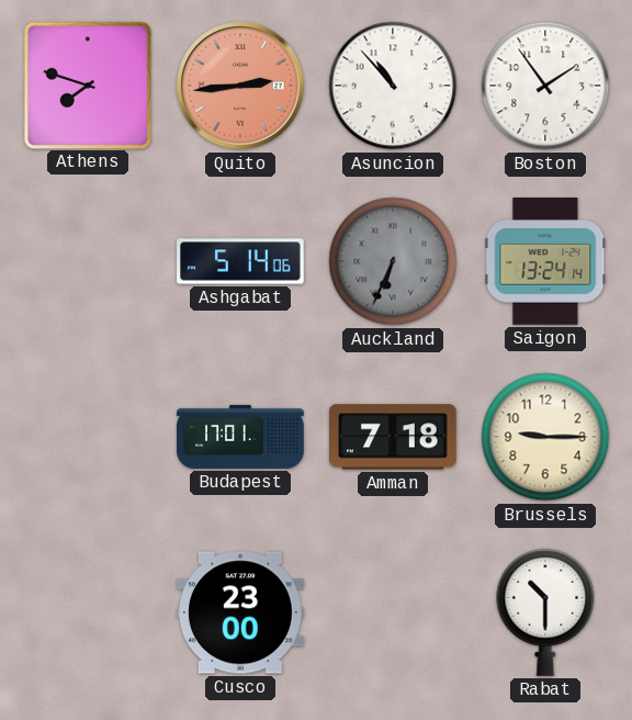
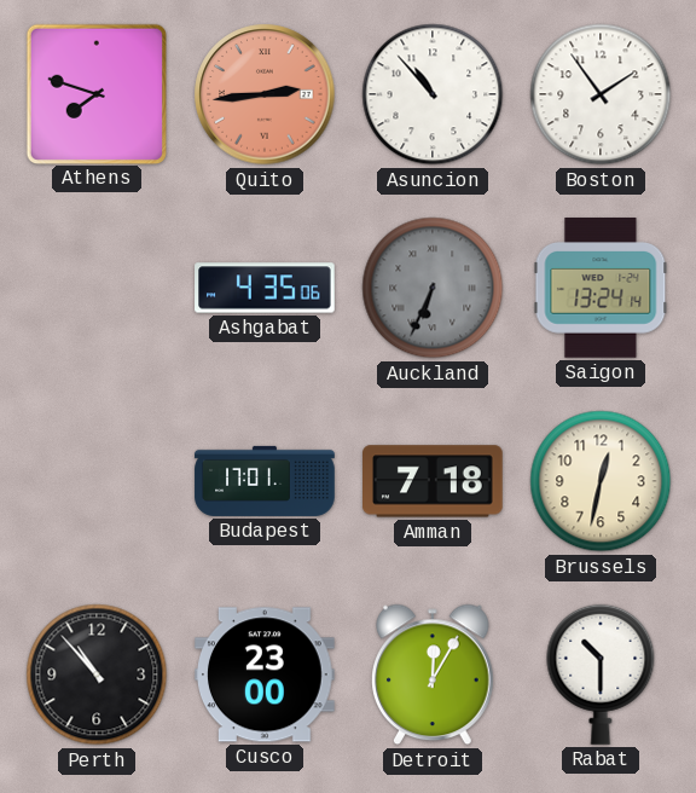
Ashgabat: 5:14 -> 4:35 (265, 288)
Brussels: 9:15 -> 12:32 (601, 481)
Perth: none -> 10:53 (97, 675)
Detroit: none -> 12:05 (434, 675)
